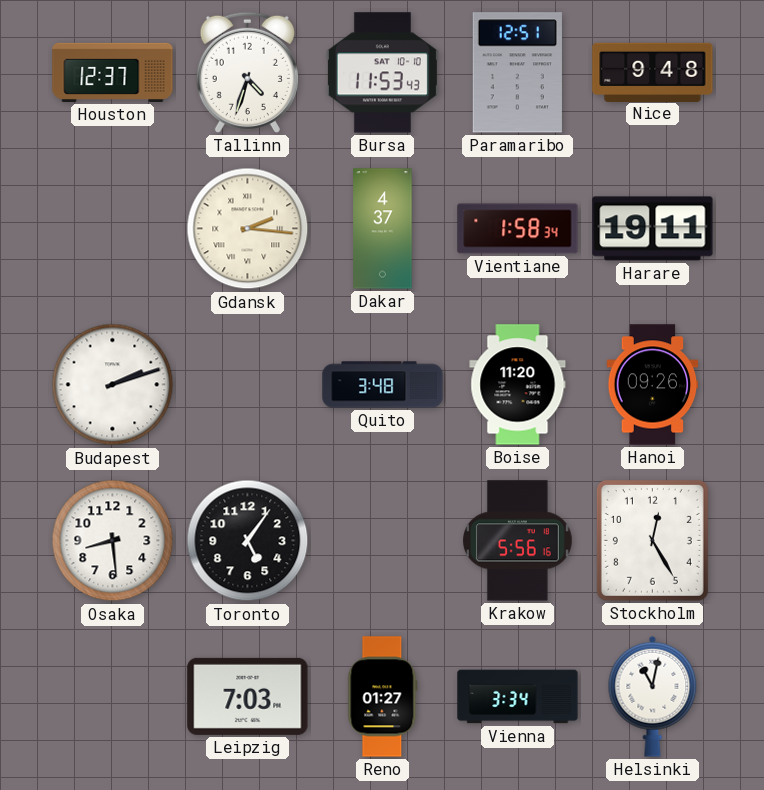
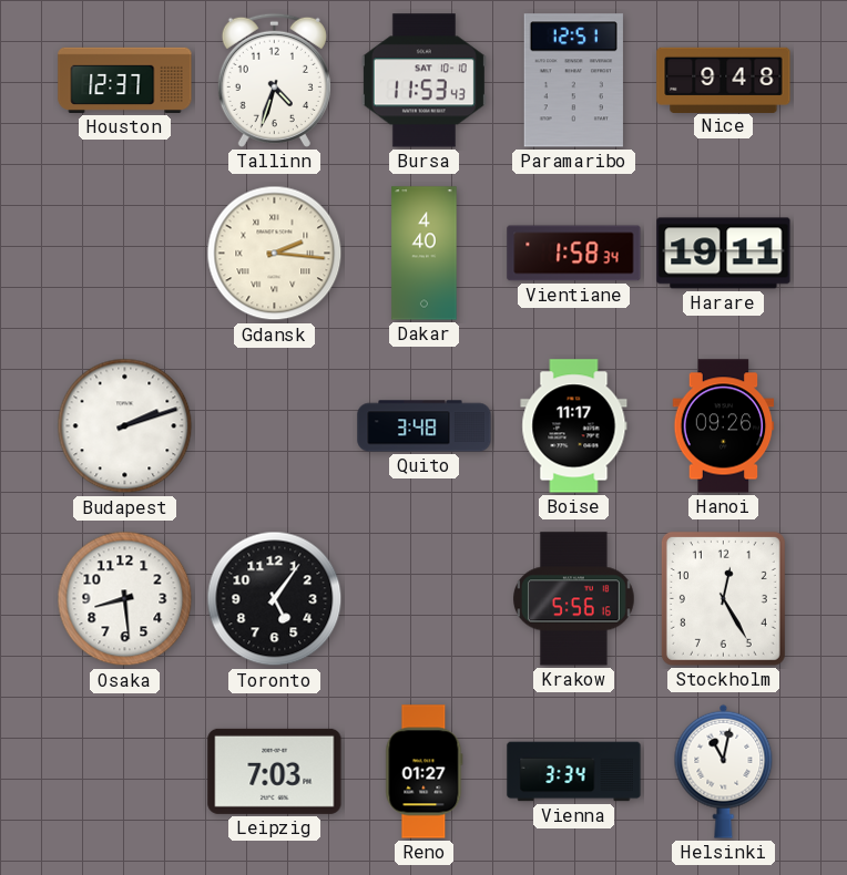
Dakar: 4:37 -> 4:40 (425, 254)
Boise: 11:20 -> 11:17 (574, 426)
